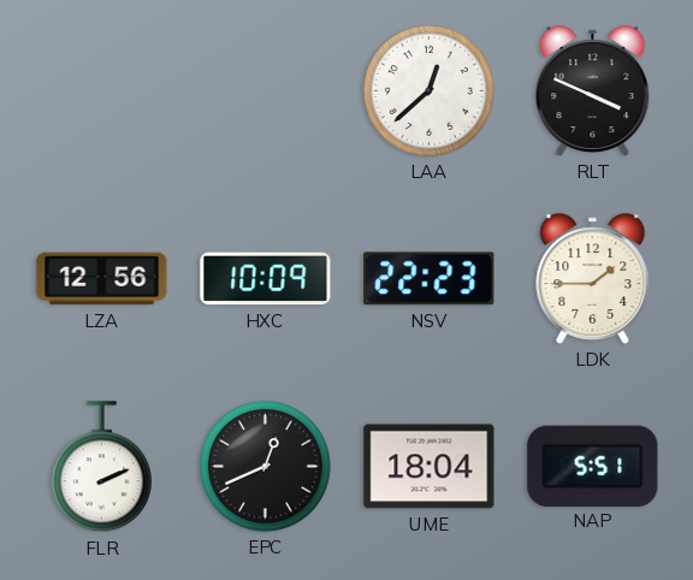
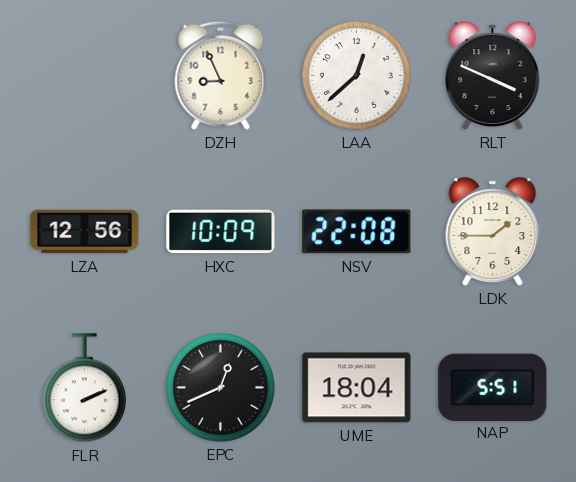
DZH: none -> 8:56 (221, 75)
NSV: 22:23 -> 22:08 (357, 232)
